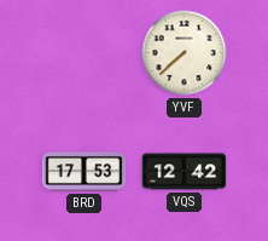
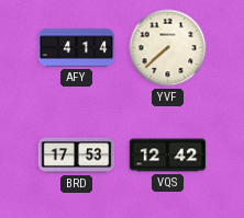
AFY: none -> 4:14 (77, 48)
